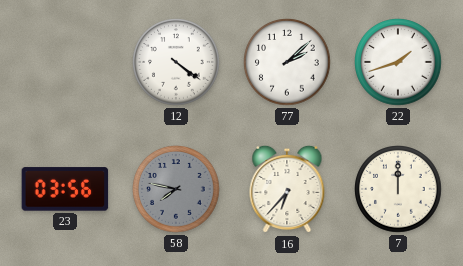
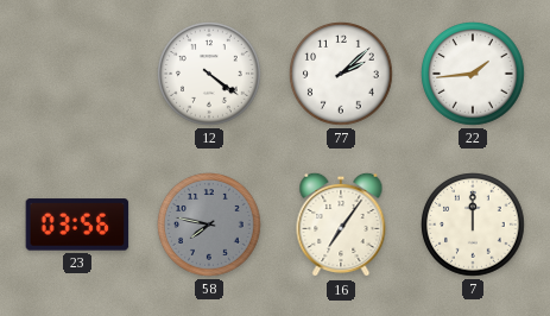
22: 1:42 -> 1:44 (474, 75)
16: 6:37 -> 7:06 (341, 225)
